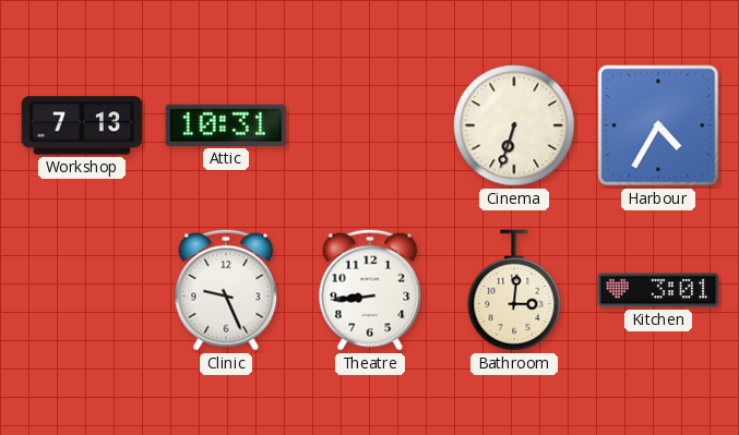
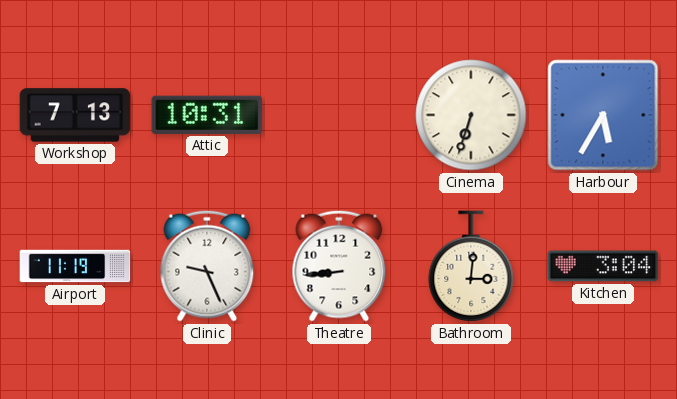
Harbour: 4:35 -> 5:35 (603, 115)
Airport: none -> 11:19 (75, 266)
Kitchen: 3:01 -> 3:04 (603, 266)
